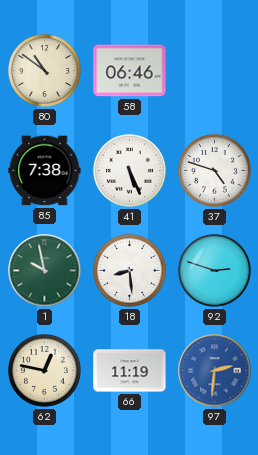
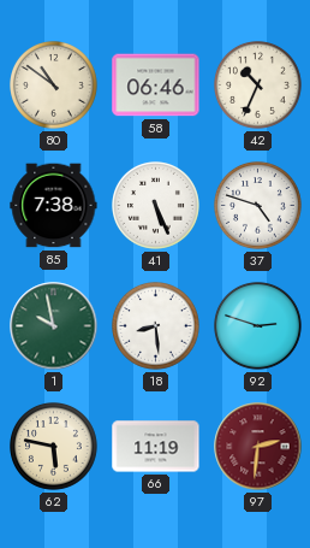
42: none -> 10:34 (258, 86)
62: 12:47 -> 5:47 (54, 447)
97 dial: blue -> burgundy (258, 447)
